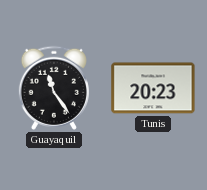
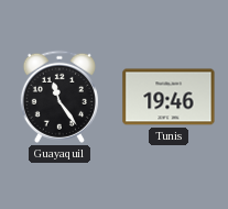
Tunis: 20:23 -> 19:46 (169, 97)
